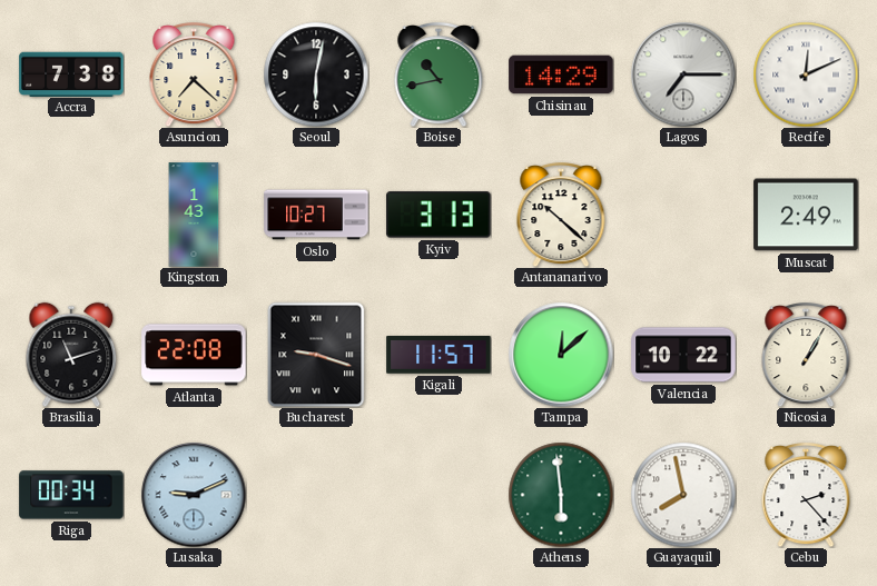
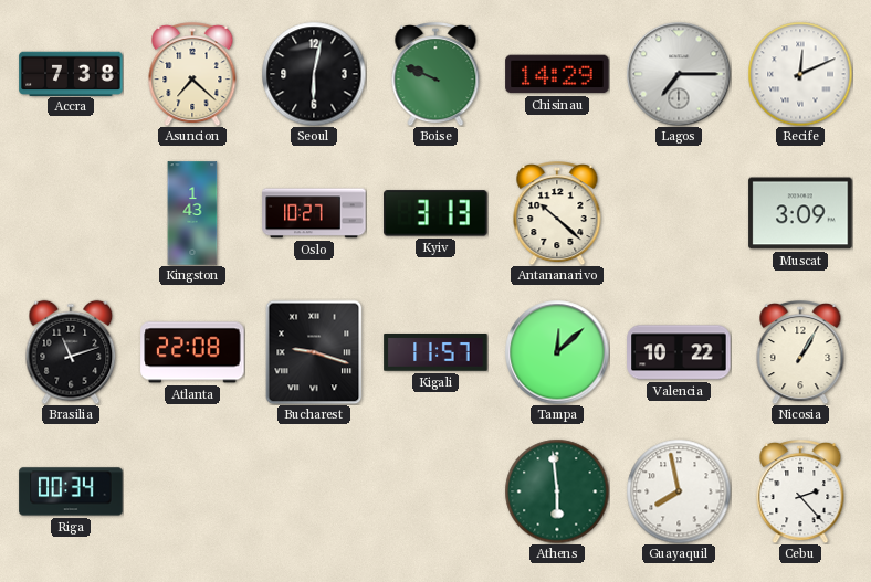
Boise: 10:43 -> 9:49 (435, 75)
Muscat: 2:49 -> 3:09 (800, 213)
Lusaka: 9:11 -> none (194, 495)
